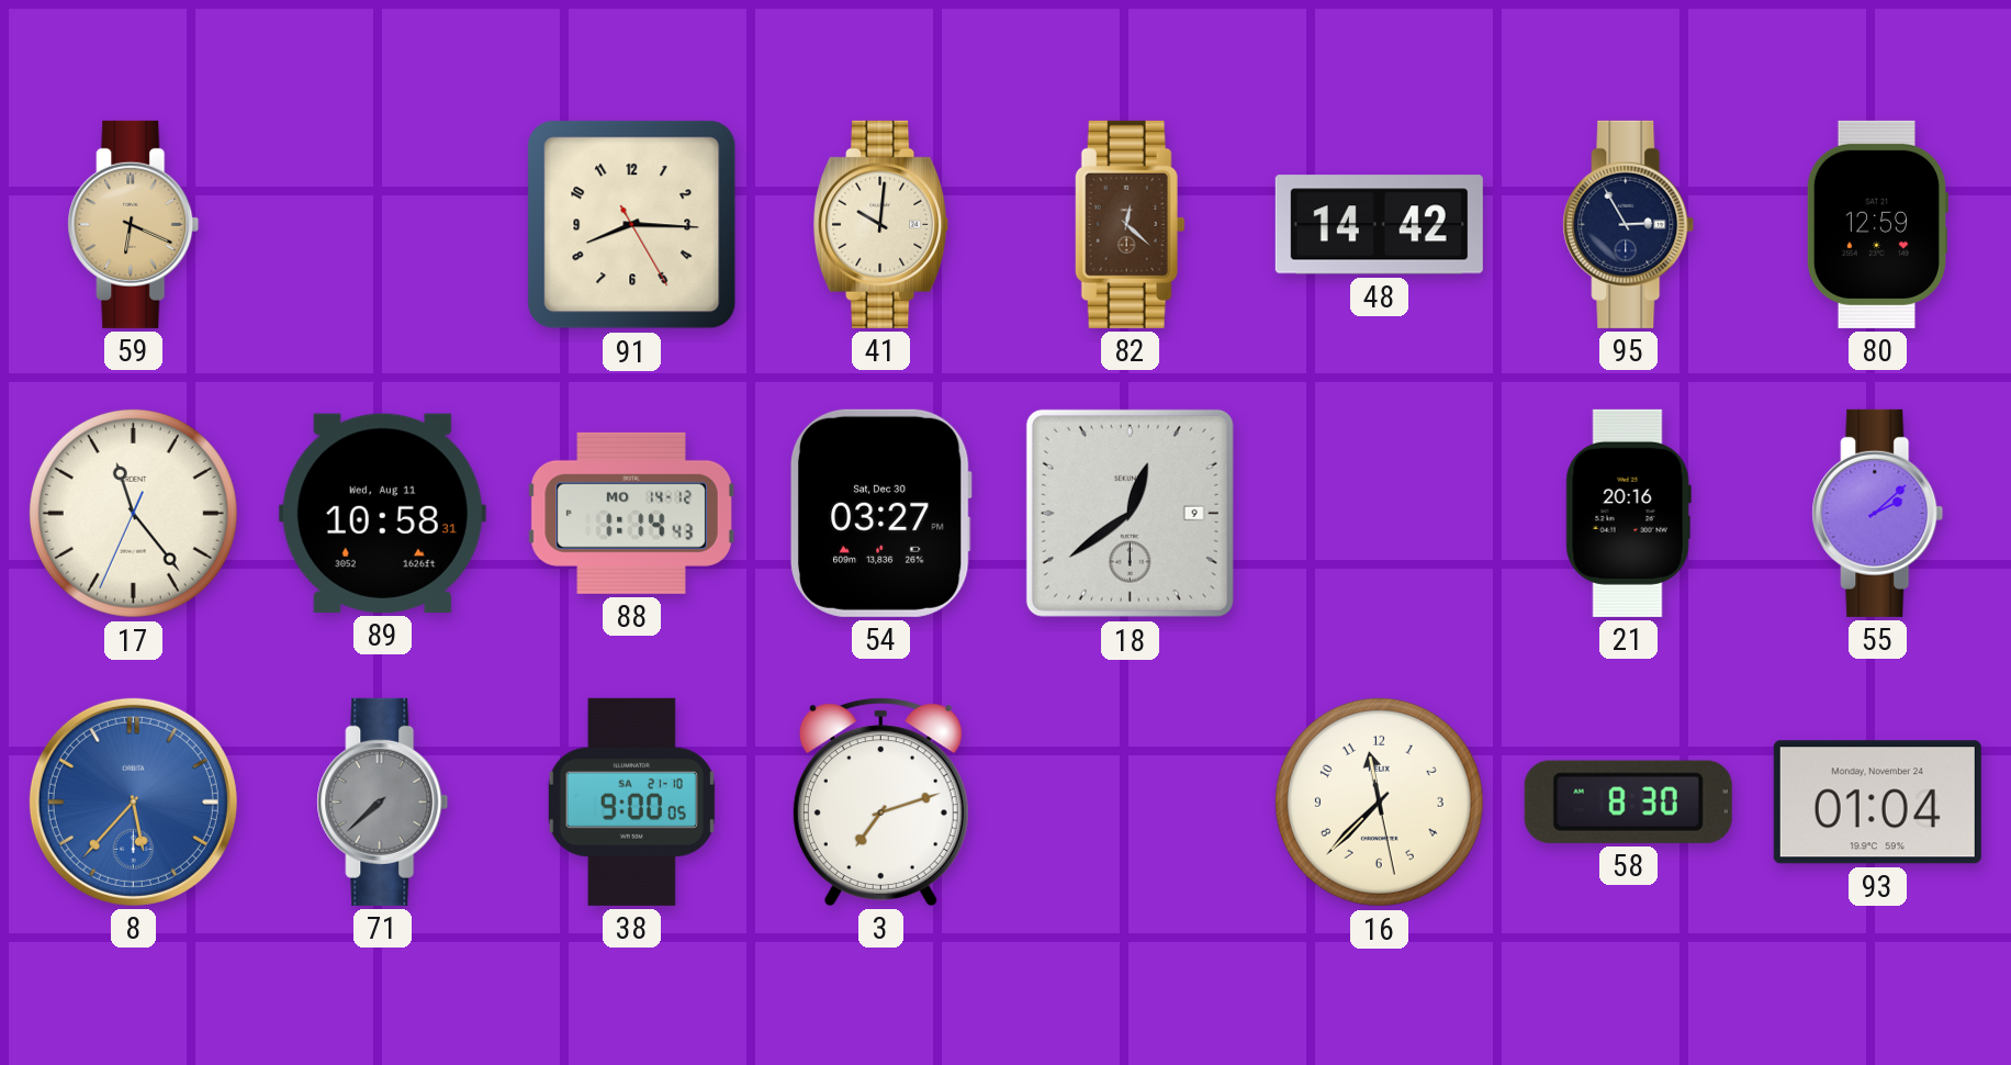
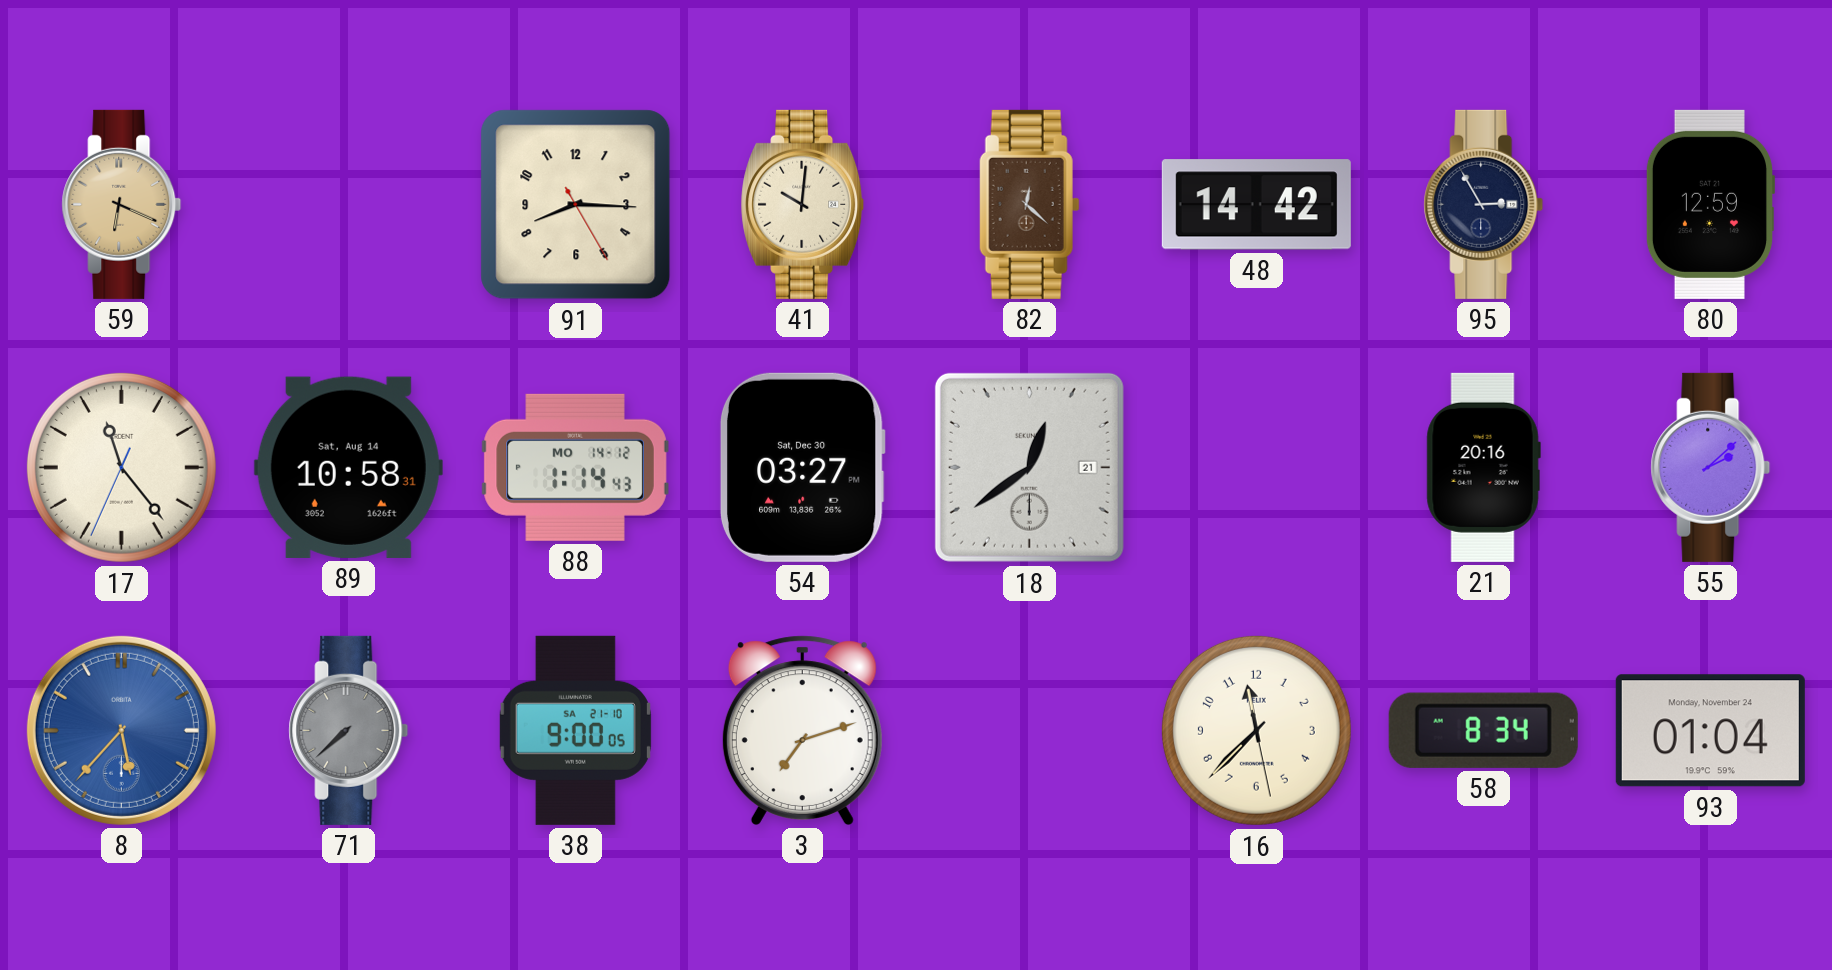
89 date: Wed, Aug 11 -> Sat, Aug 14 (348, 467)
18 date: 9 -> 21 (1029, 467)
58: 8:30 -> 8:34 (1483, 730)
